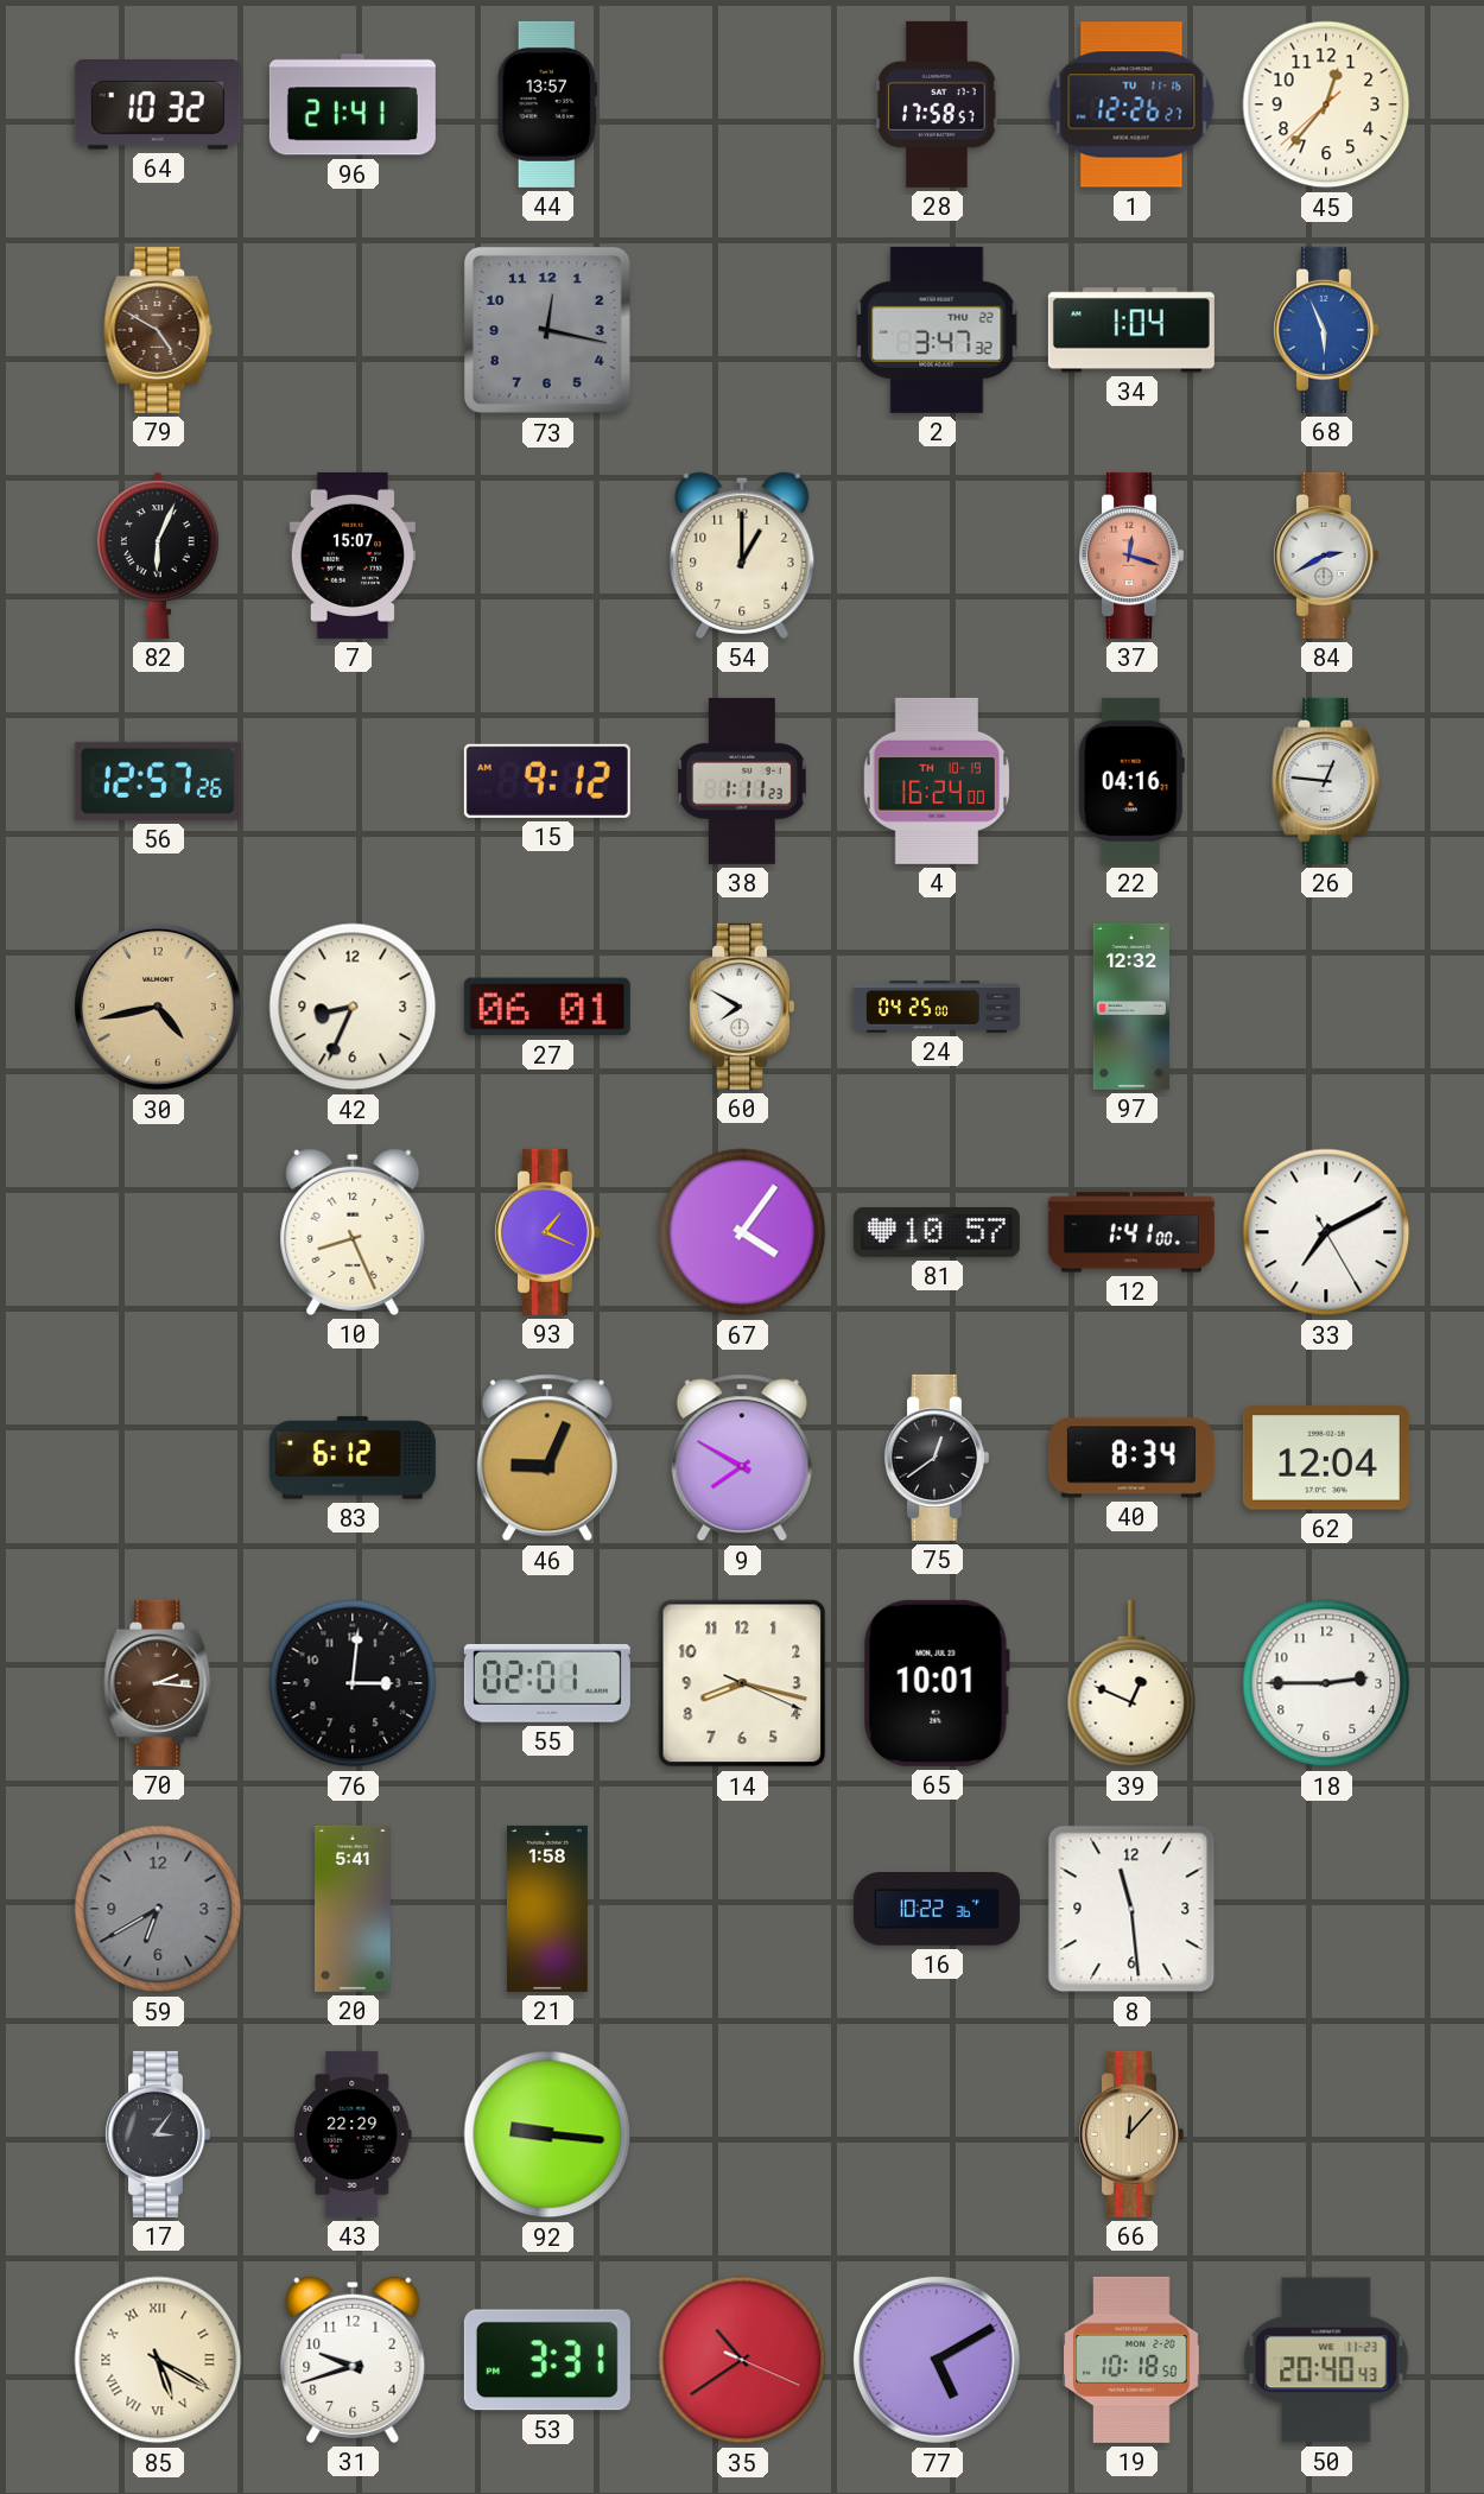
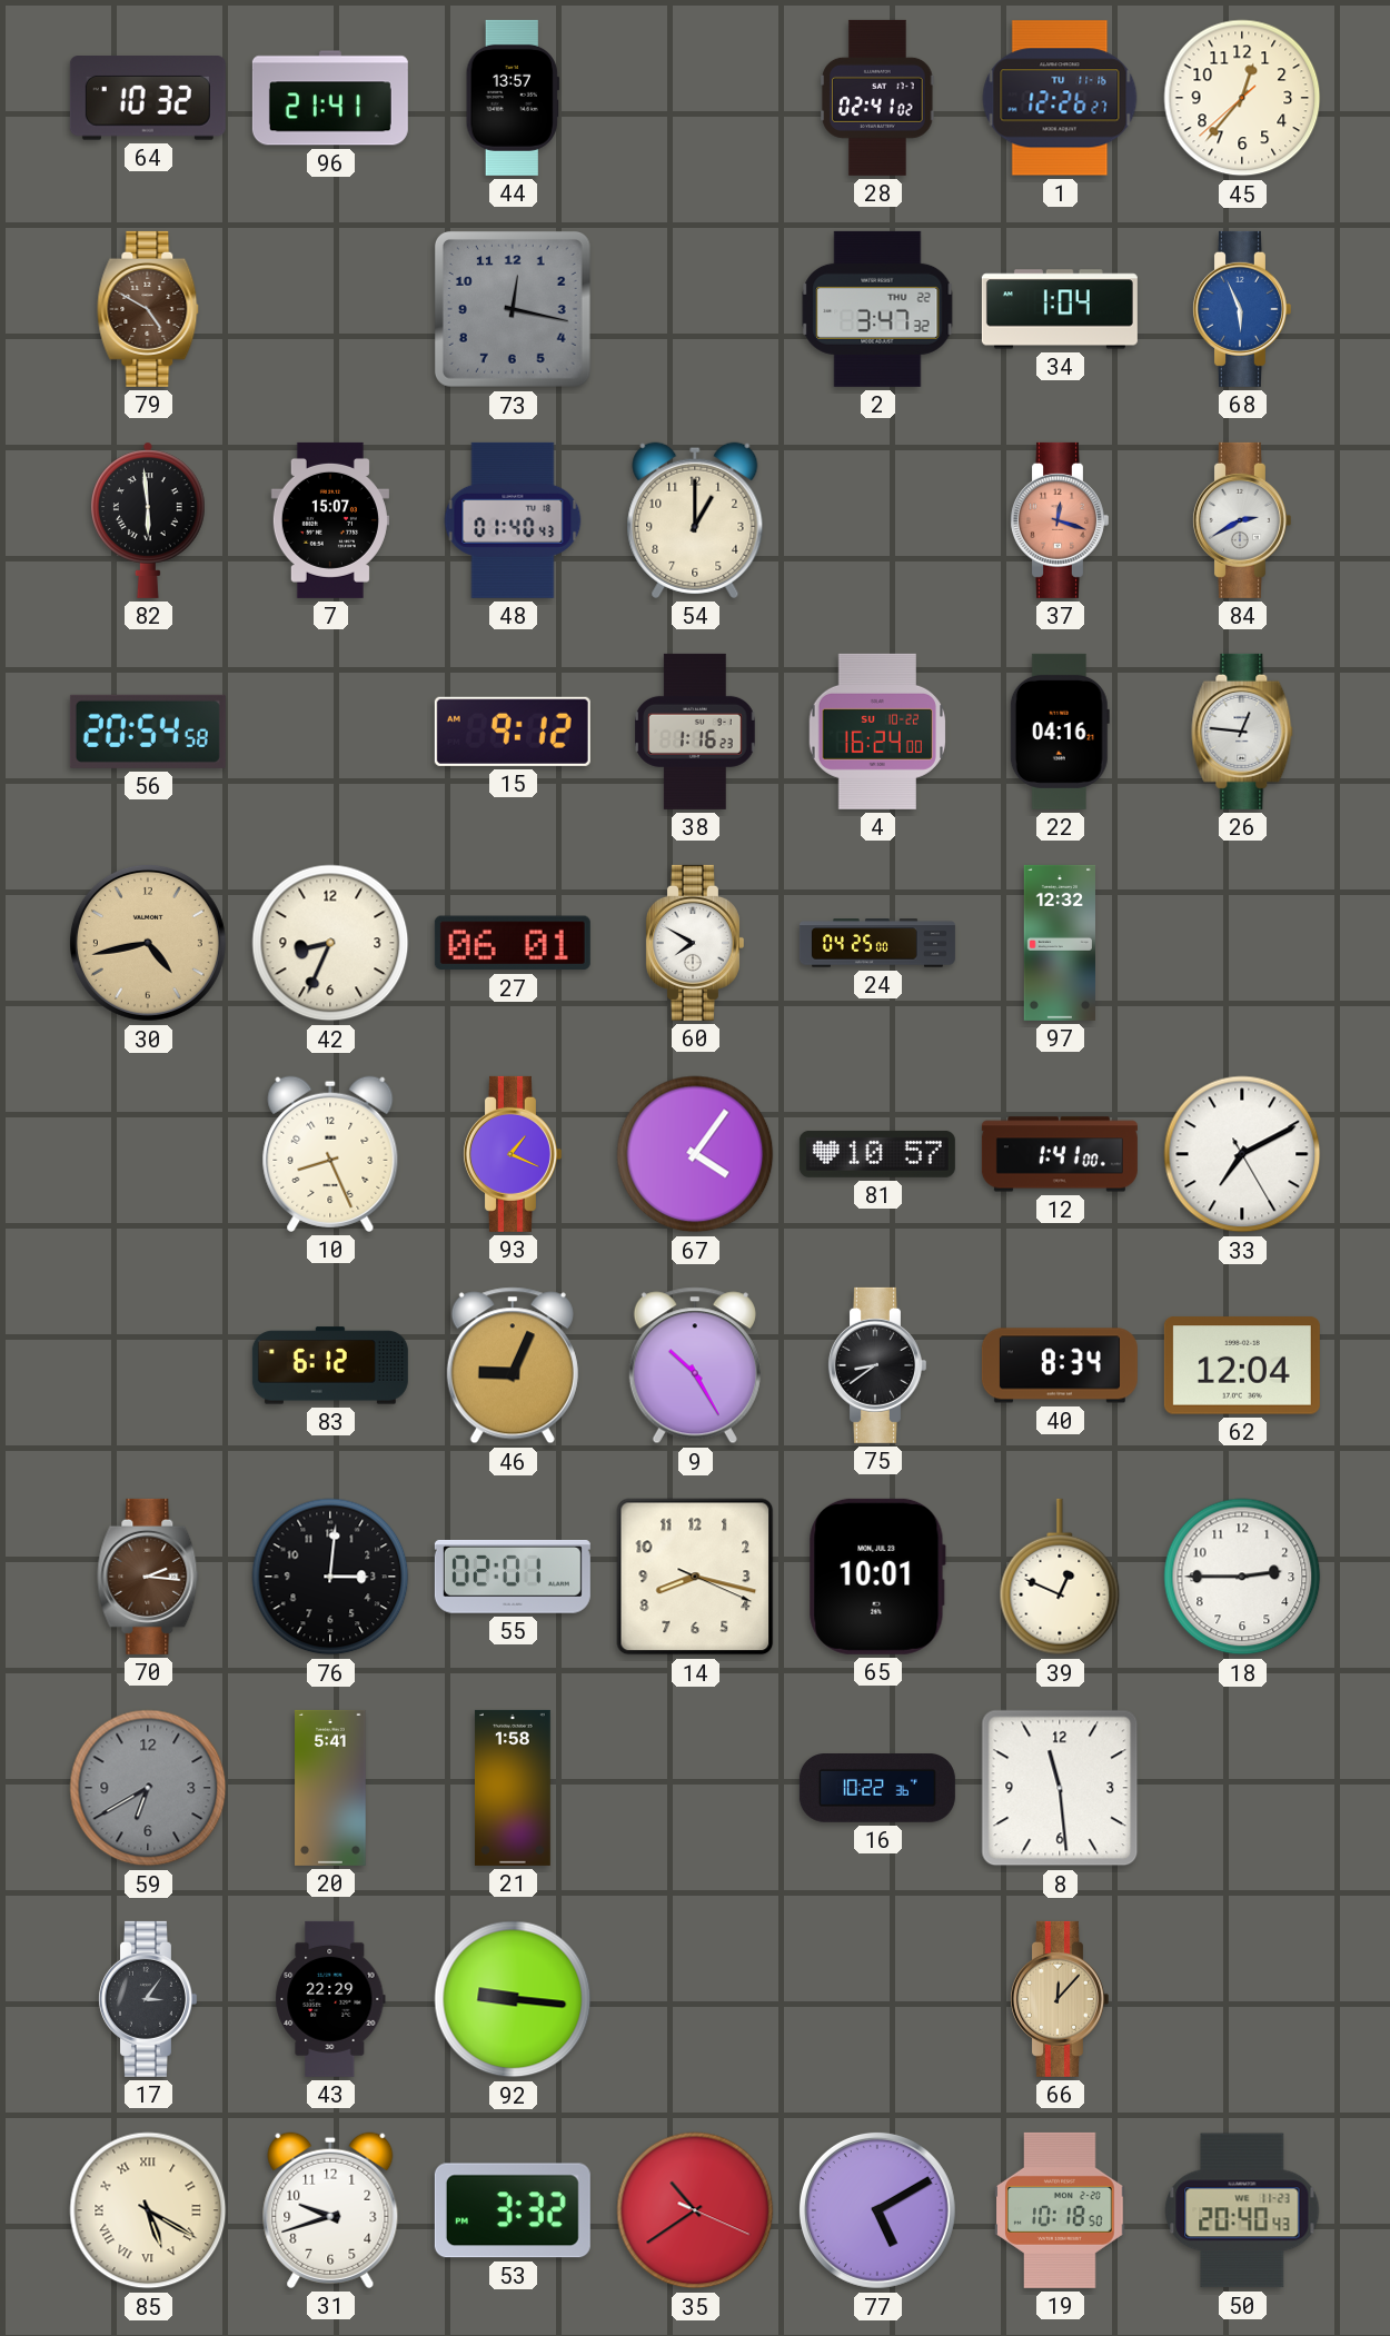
28: 17:58 -> 02:41 (877, 98)
82: 6:04 -> 5:59 (149, 520)
48: none -> 01:40 (513, 520)
56: 12:57 -> 20:54 (148, 732)
38: 1:11 -> 1:16 (695, 732)
4 date: TH 10-19 -> SU 10-22 (876, 732)
9: 7:50 -> 10:25 (695, 1365)
75: 12:39 -> 8:39 (876, 1365)
53: 3:31 -> 3:32 (513, 2210)
